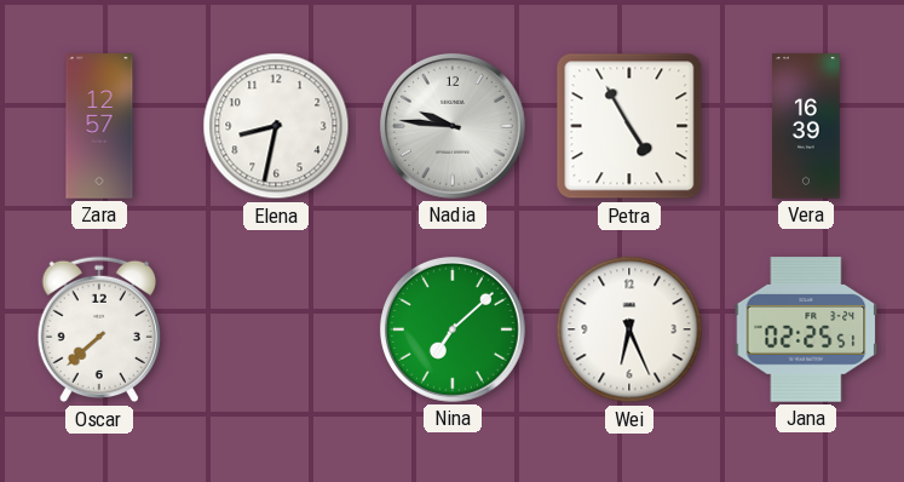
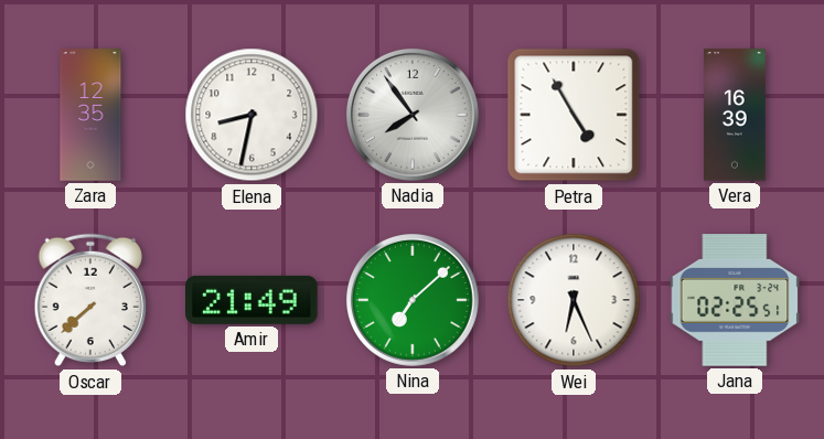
Zara: 12:57 -> 12:35 (90, 115)
Nadia: 9:46 -> 7:54 (413, 115)
Amir: none -> 21:49 (252, 300)
